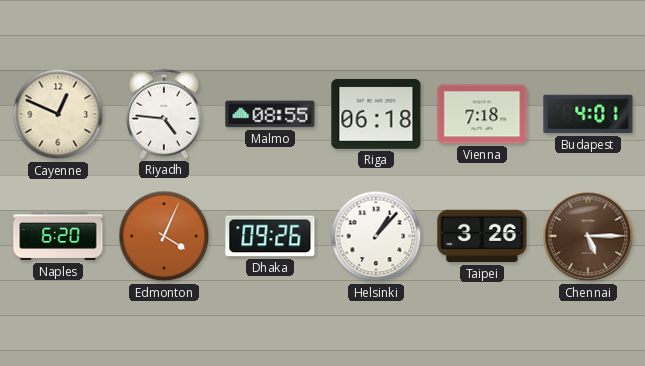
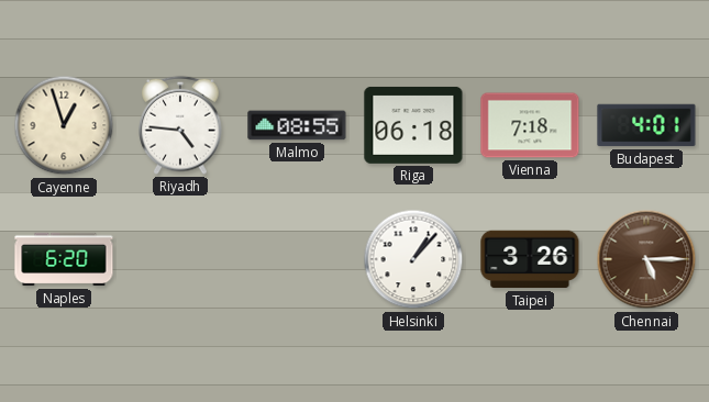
Cayenne: 12:49 -> 12:57 (64, 125)
Edmonton: 4:04 -> none (164, 236)
Dhaka: 09:26 -> none (270, 236)
